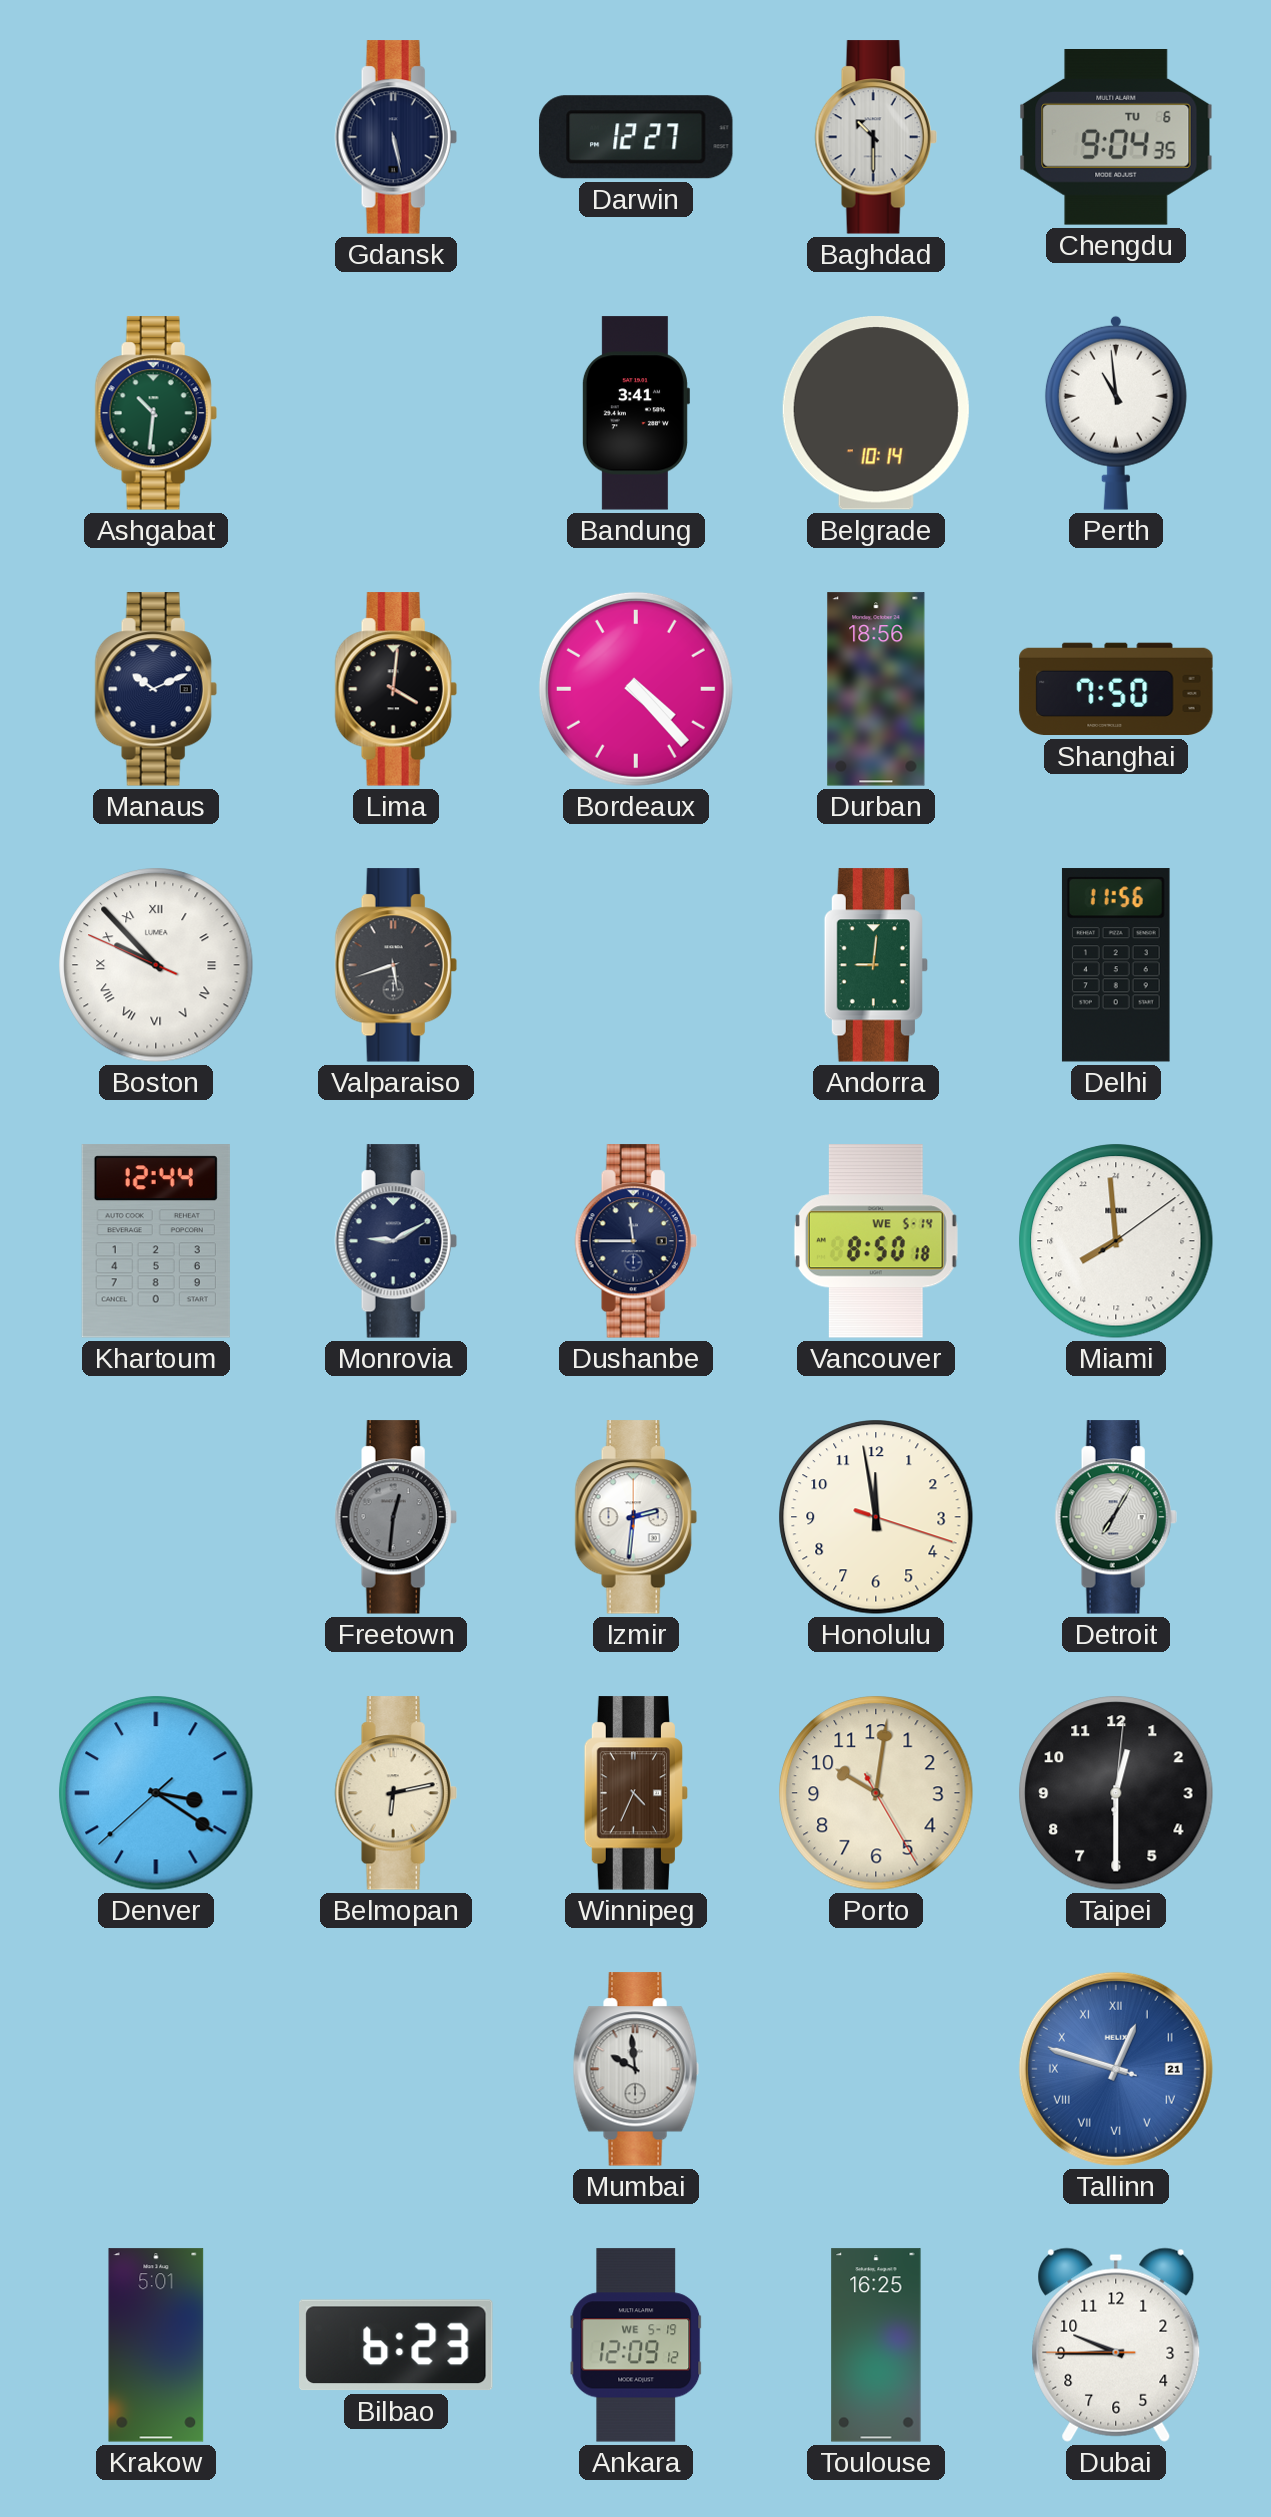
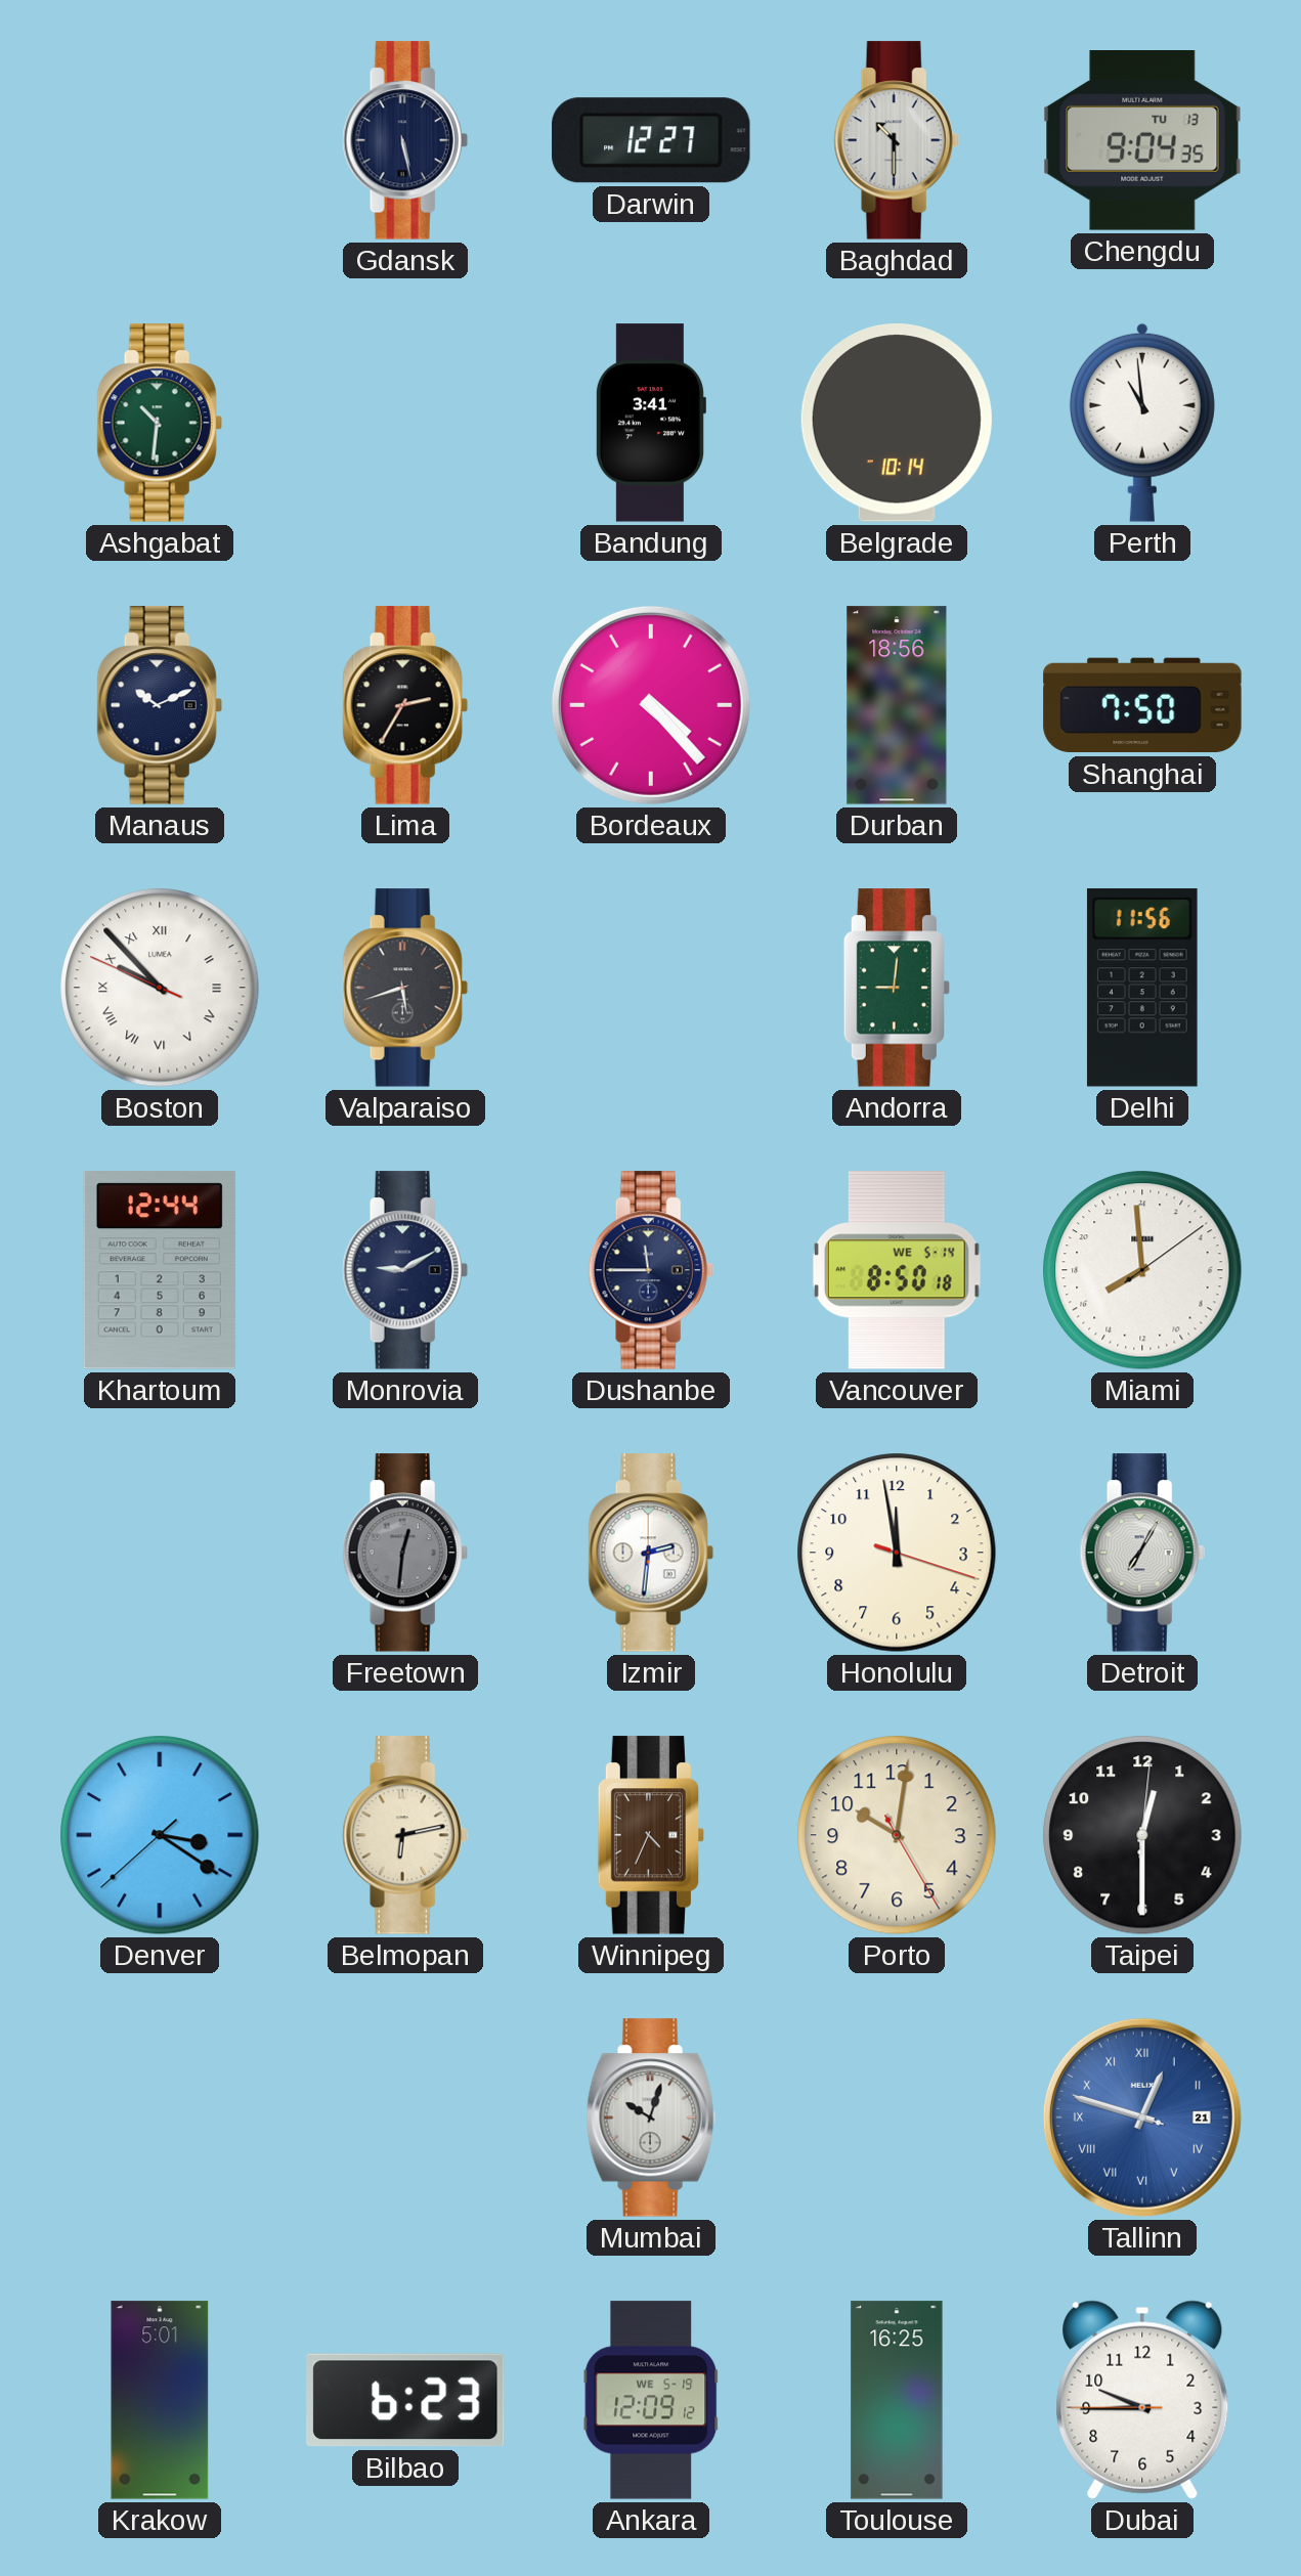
Chengdu date: TU 6 -> TU 13 (1142, 141)
Lima: 4:01 -> 2:35 (405, 705)
Mumbai: 9:59 -> 10:03 (651, 2117)
